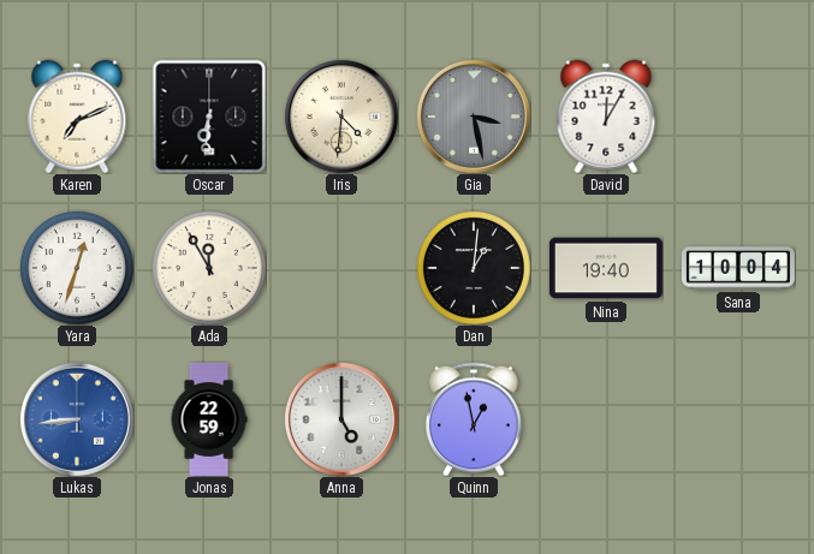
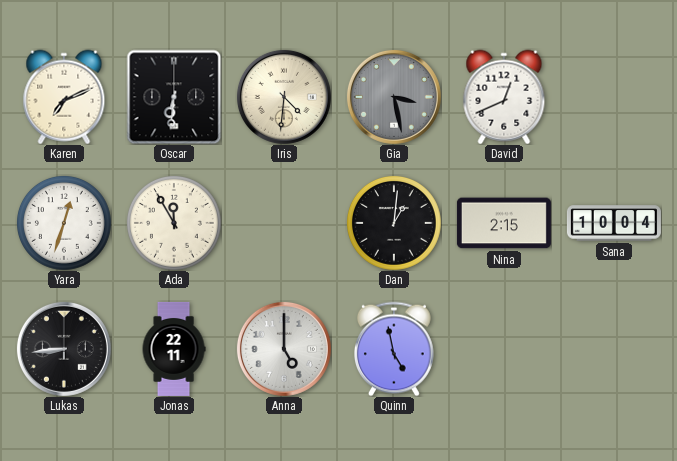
David: 12:05 -> 12:41 (504, 97)
Nina: 19:40 -> 2:15 (504, 223)
Lukas dial: blue -> black (64, 349)
Jonas: 22:59 -> 22:11 (174, 349)
Quinn: 12:58 -> 4:58 (395, 349)
